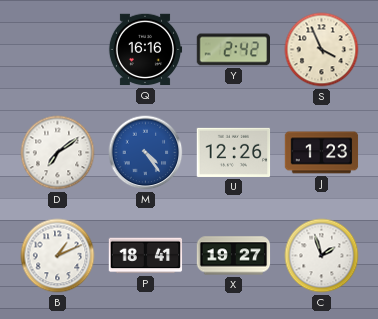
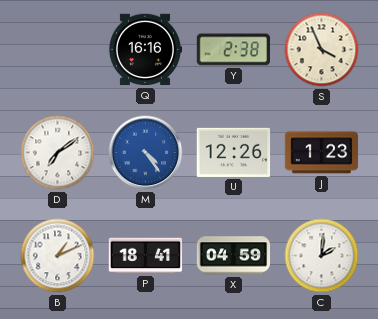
Y: 2:42 -> 2:38 (233, 50)
X: 19:27 -> 04:59 (234, 256)
C: 1:57 -> 2:01 (322, 256)
